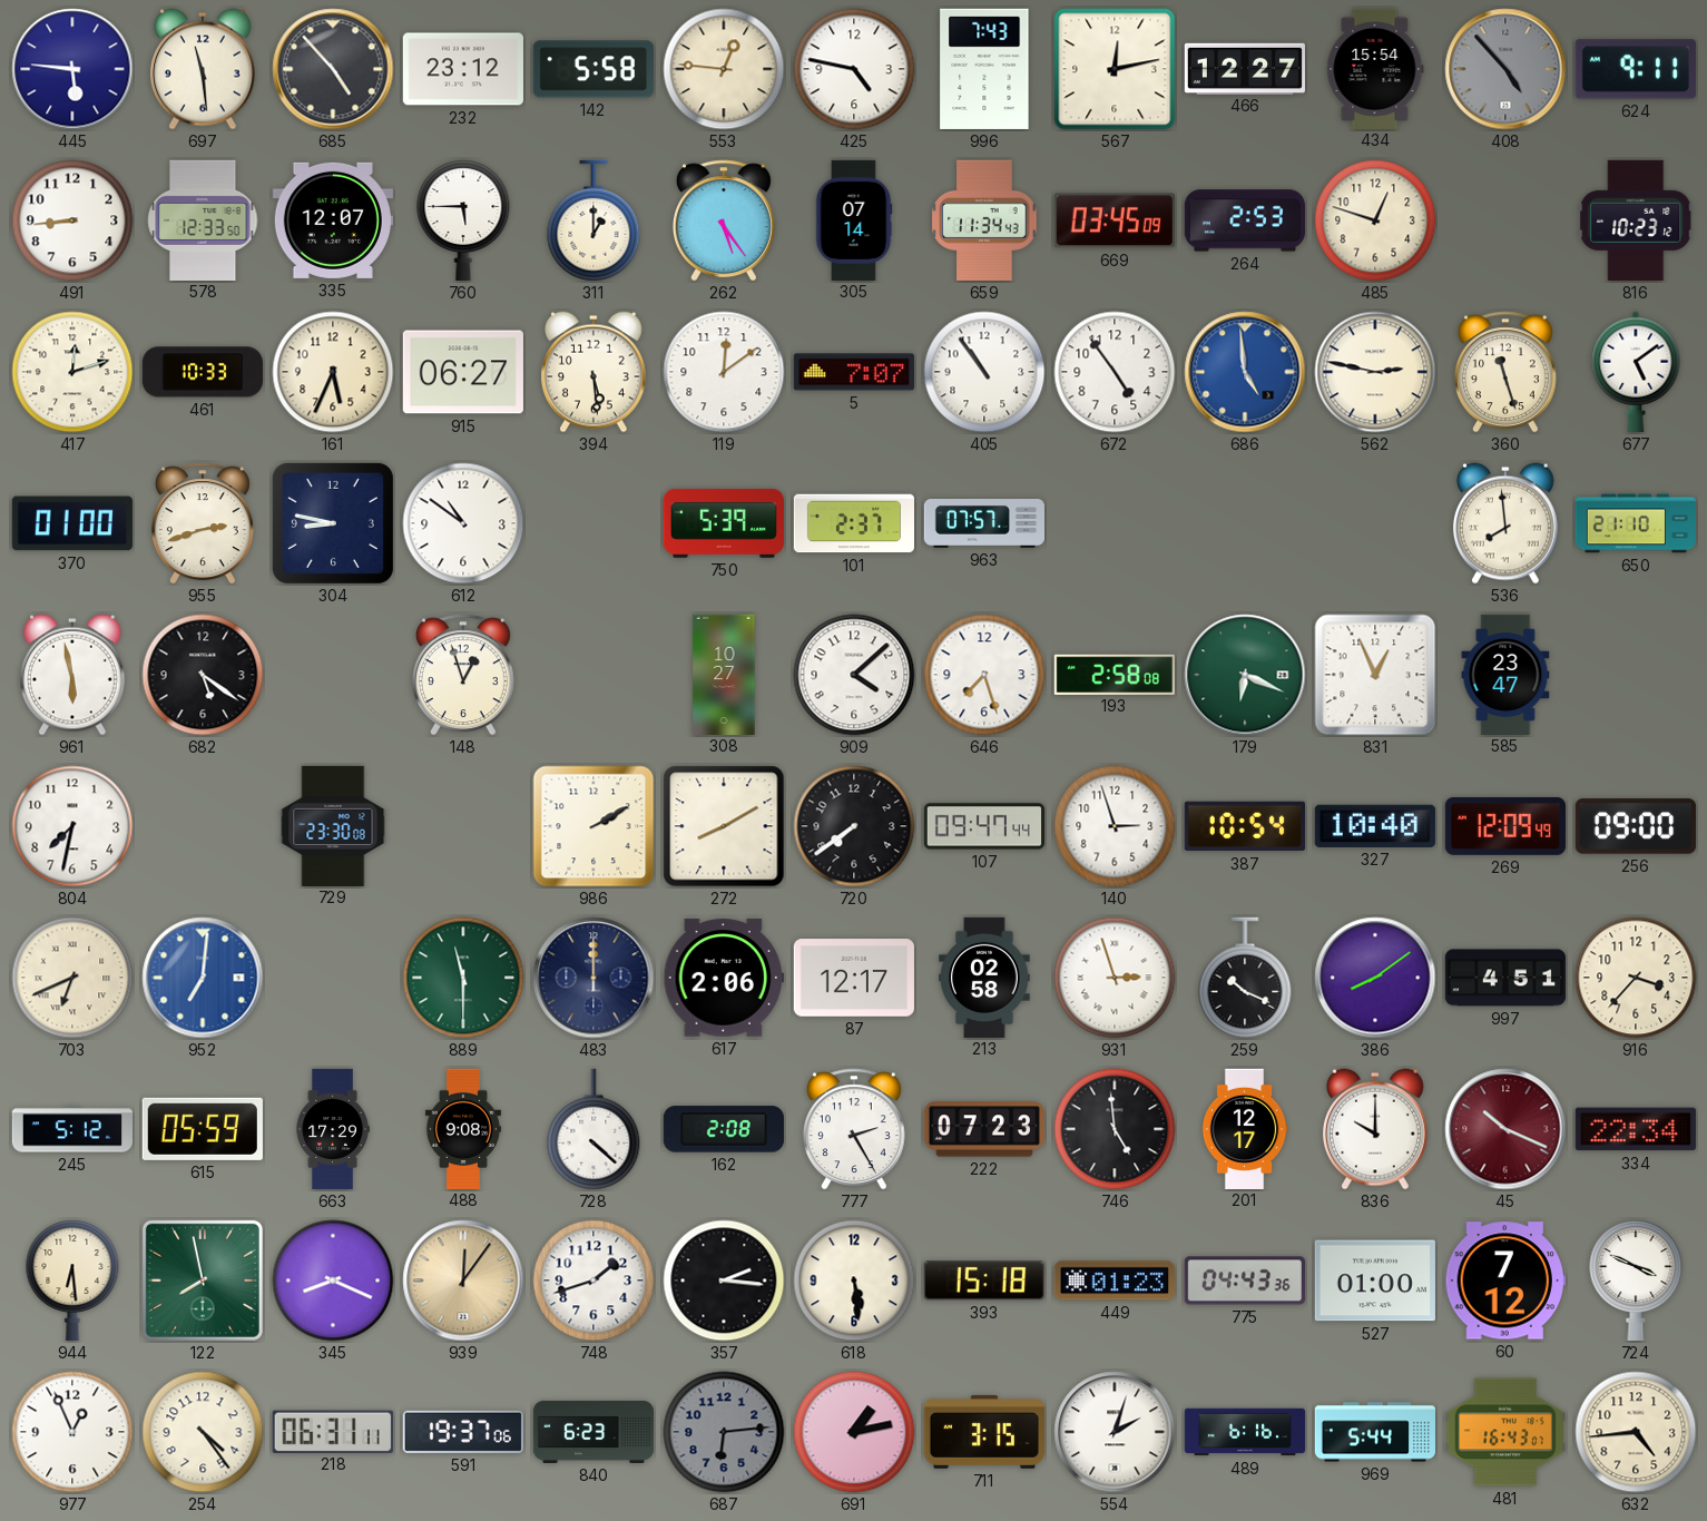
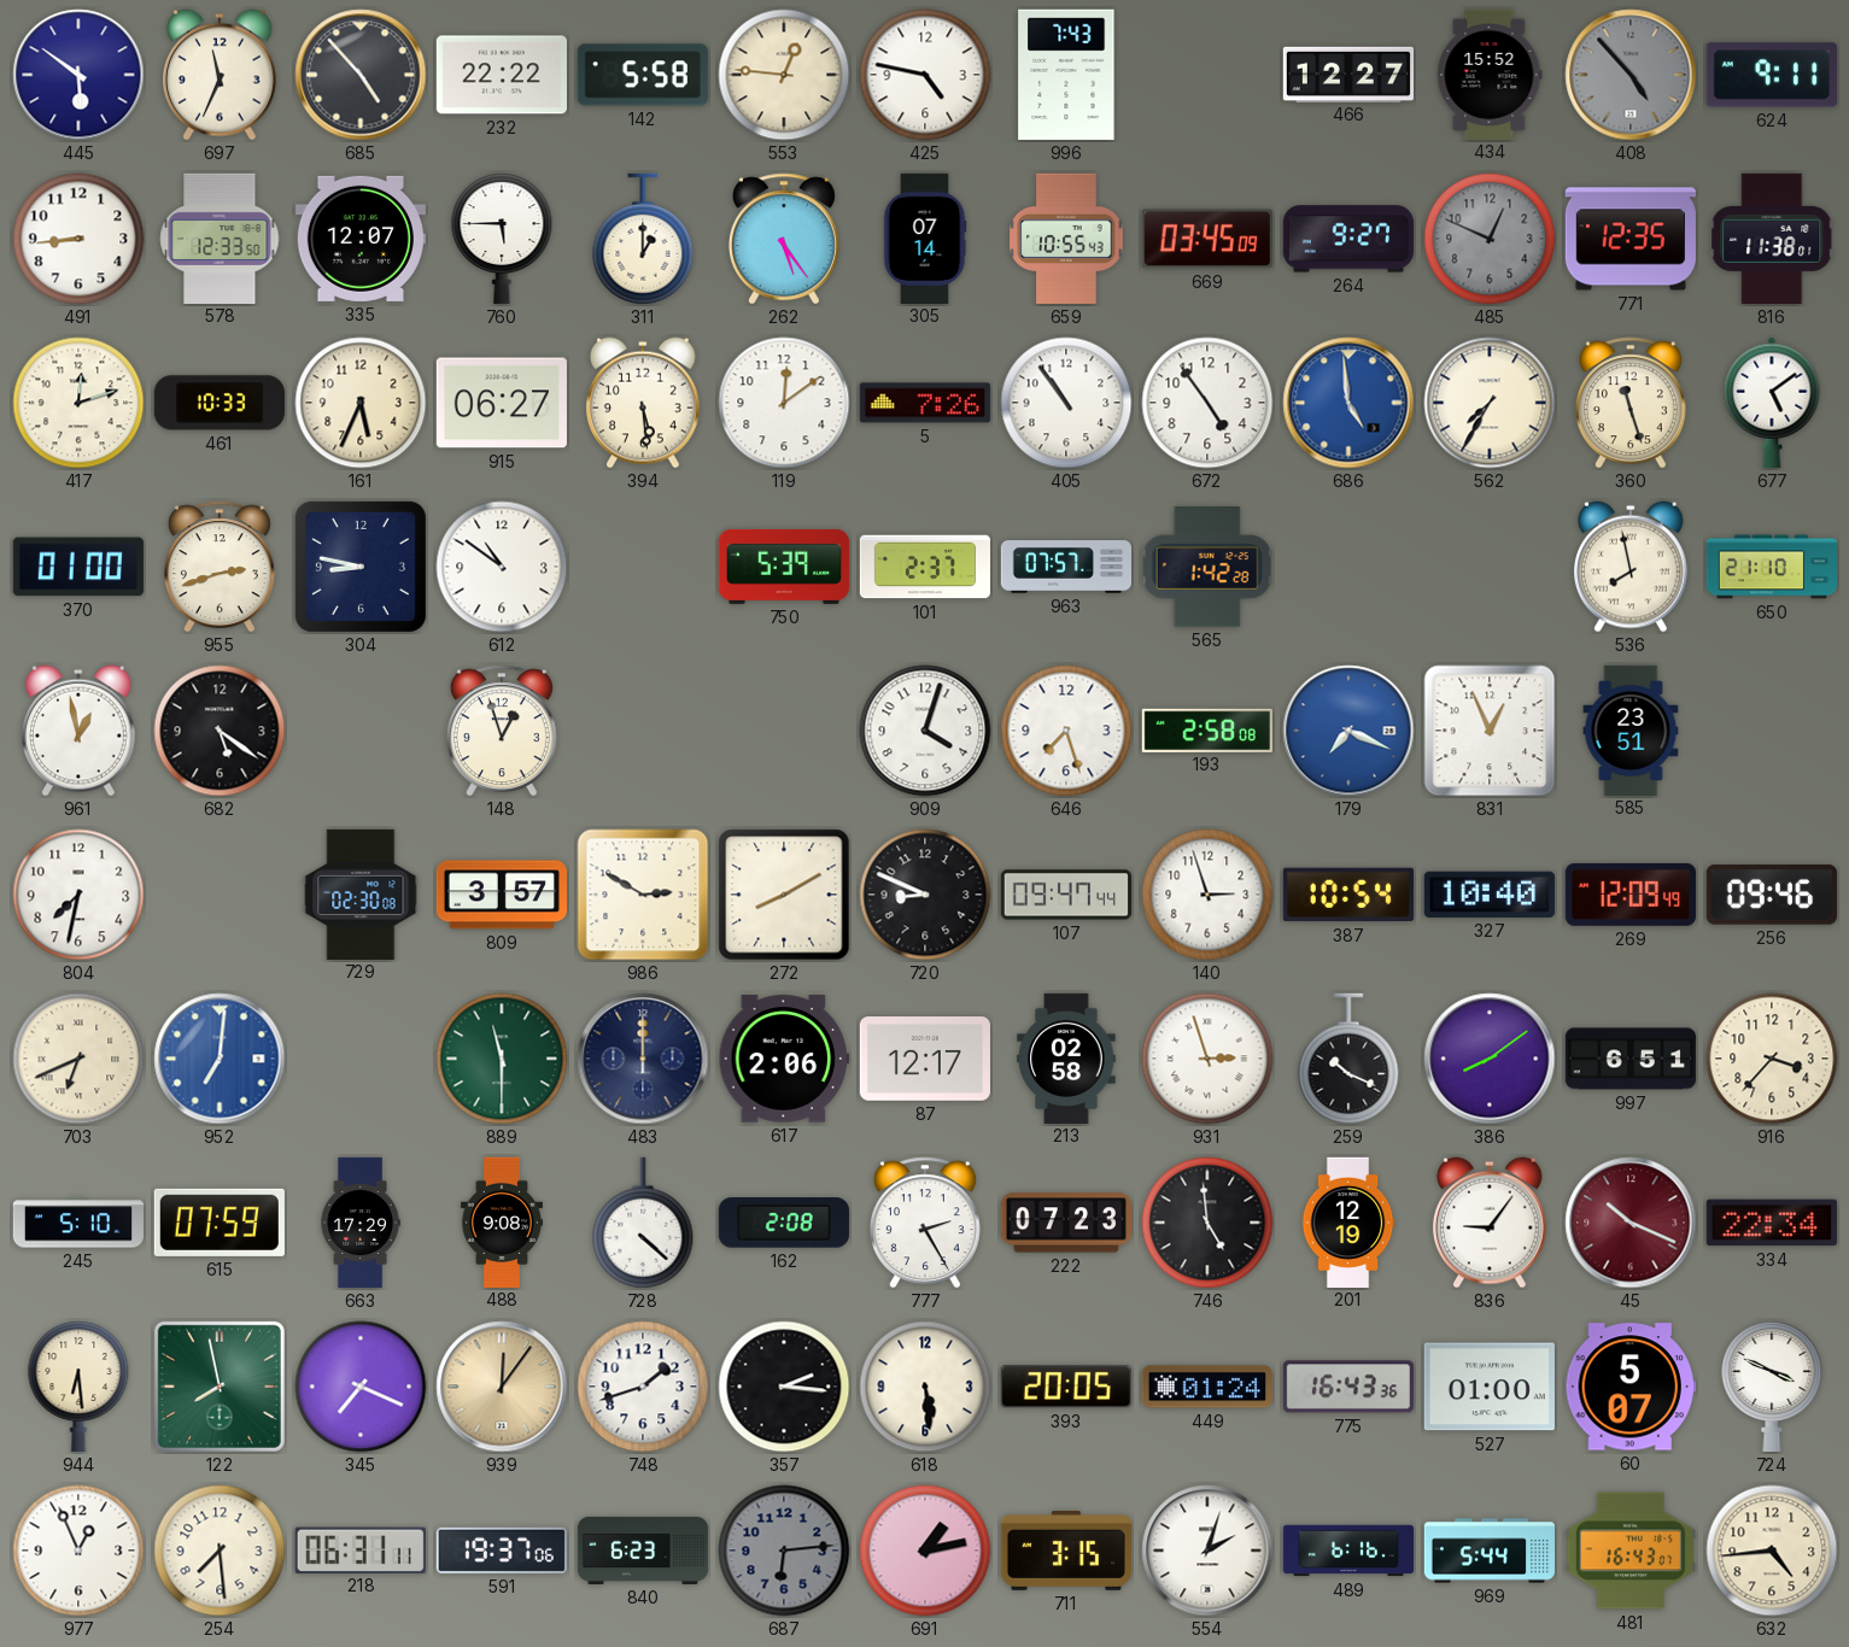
445: 5:46 -> 5:51 (78, 75)
697: 11:29 -> 11:34 (220, 75)
232: 23:12 -> 22:22 (502, 75)
567: 12:13 -> none (1115, 69)
434: 15:54 -> 15:52 (1490, 74)
659: 11:34 -> 10:55 (1066, 239)
264: 2:53 -> 9:27 (1348, 239)
485: 12:48 -> 12:49 (1490, 239)
485 dial: cream -> grey (1490, 239)
771: none -> 12:35 (1631, 239)
816: 10:23 -> 11:38 (1772, 239)
5: 7:07 -> 7:26 (925, 403)
562: 2:47 -> 7:35 (1490, 403)
565: none -> 1:42 (1207, 568)
536: 7:59 -> 7:58 (1631, 567)
961: 5:58 -> 12:58 (78, 731)
308: 10:27 -> none (724, 674)
909: 4:08 -> 4:03 (925, 731)
179: 6:19 -> 7:19 (1348, 731)
179 dial: green -> blue (1348, 731)
585: 23:47 -> 23:51 (1631, 729)
729: 23:30 -> 02:30 (361, 893)
809: none -> 3:57 (502, 895)
986: 2:10 -> 2:50 (643, 895)
720: 7:39 -> 8:49 (925, 895)
256: 09:00 -> 09:46 (1772, 895)
997: 4:51 -> 6:51 (1629, 1059)
245: 5:12 -> 5:10 (77, 1223)
615: 05:59 -> 07:59 (220, 1223)
201: 12:17 -> 12:19 (1348, 1221)
836: 10:00 -> 9:06 (1490, 1223)
345: 8:19 -> 7:19 (361, 1387)
393: 15:18 -> 20:05 (1066, 1387)
449: 01:23 -> 01:24 (1207, 1387)
775: 04:43 -> 16:43 (1348, 1387)
60: 7:12 -> 5:07 (1631, 1387)
254: 4:24 -> 7:29 (220, 1551)
